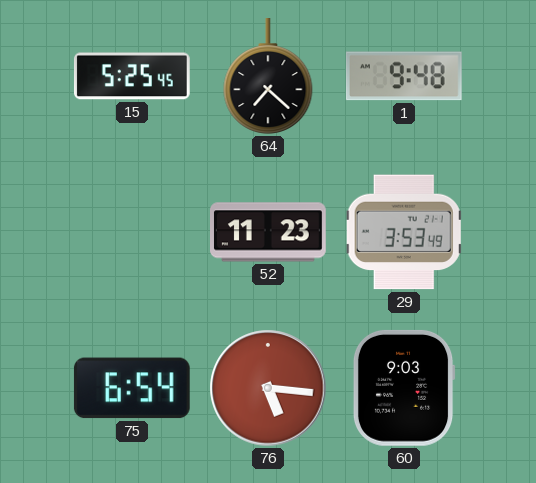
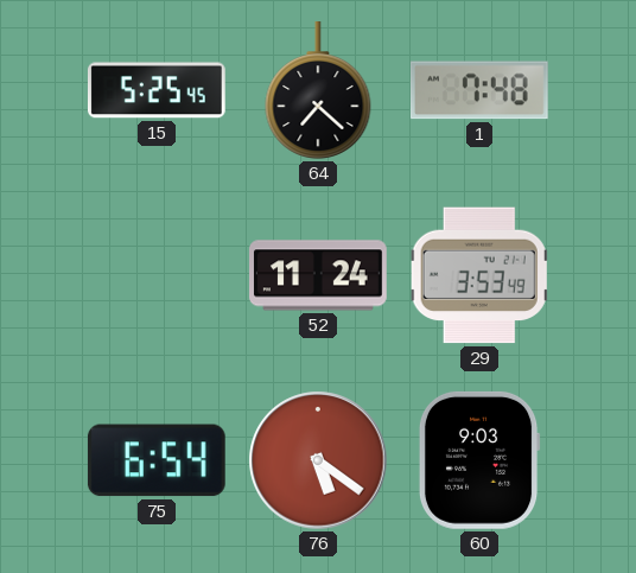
1: 9:48 -> 7:48 (479, 90)
52: 11:23 -> 11:24 (319, 275)
76: 5:16 -> 5:21 (318, 460)
